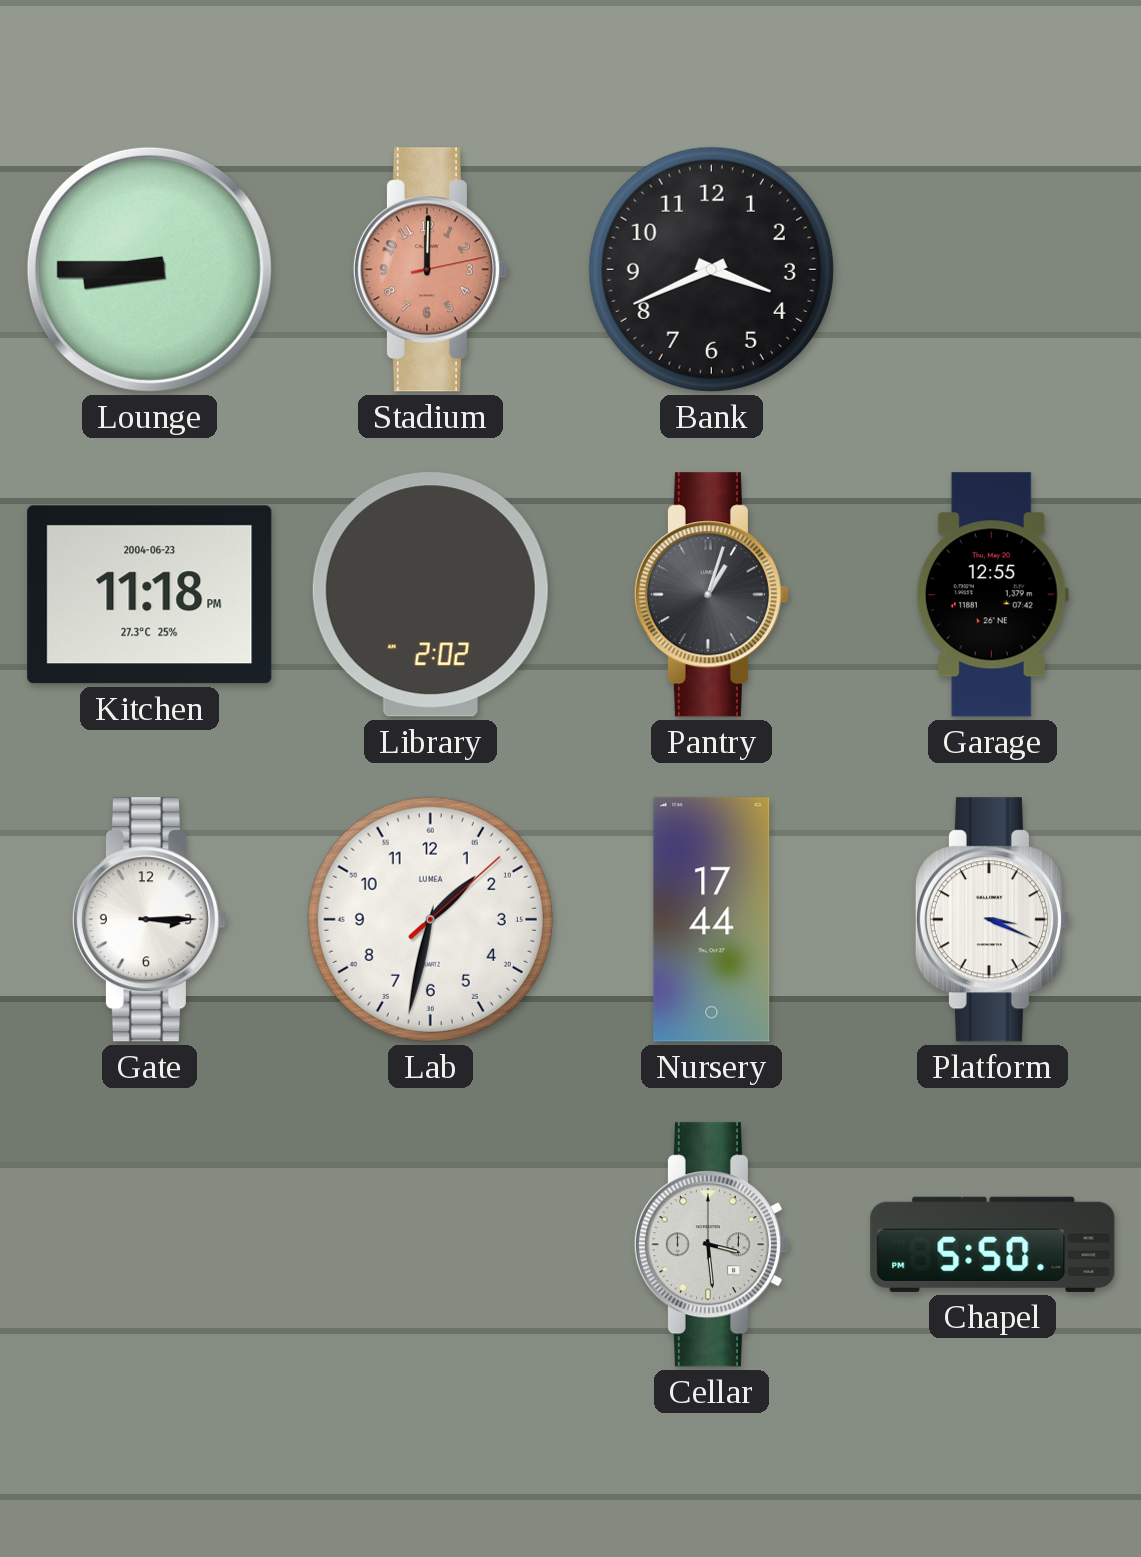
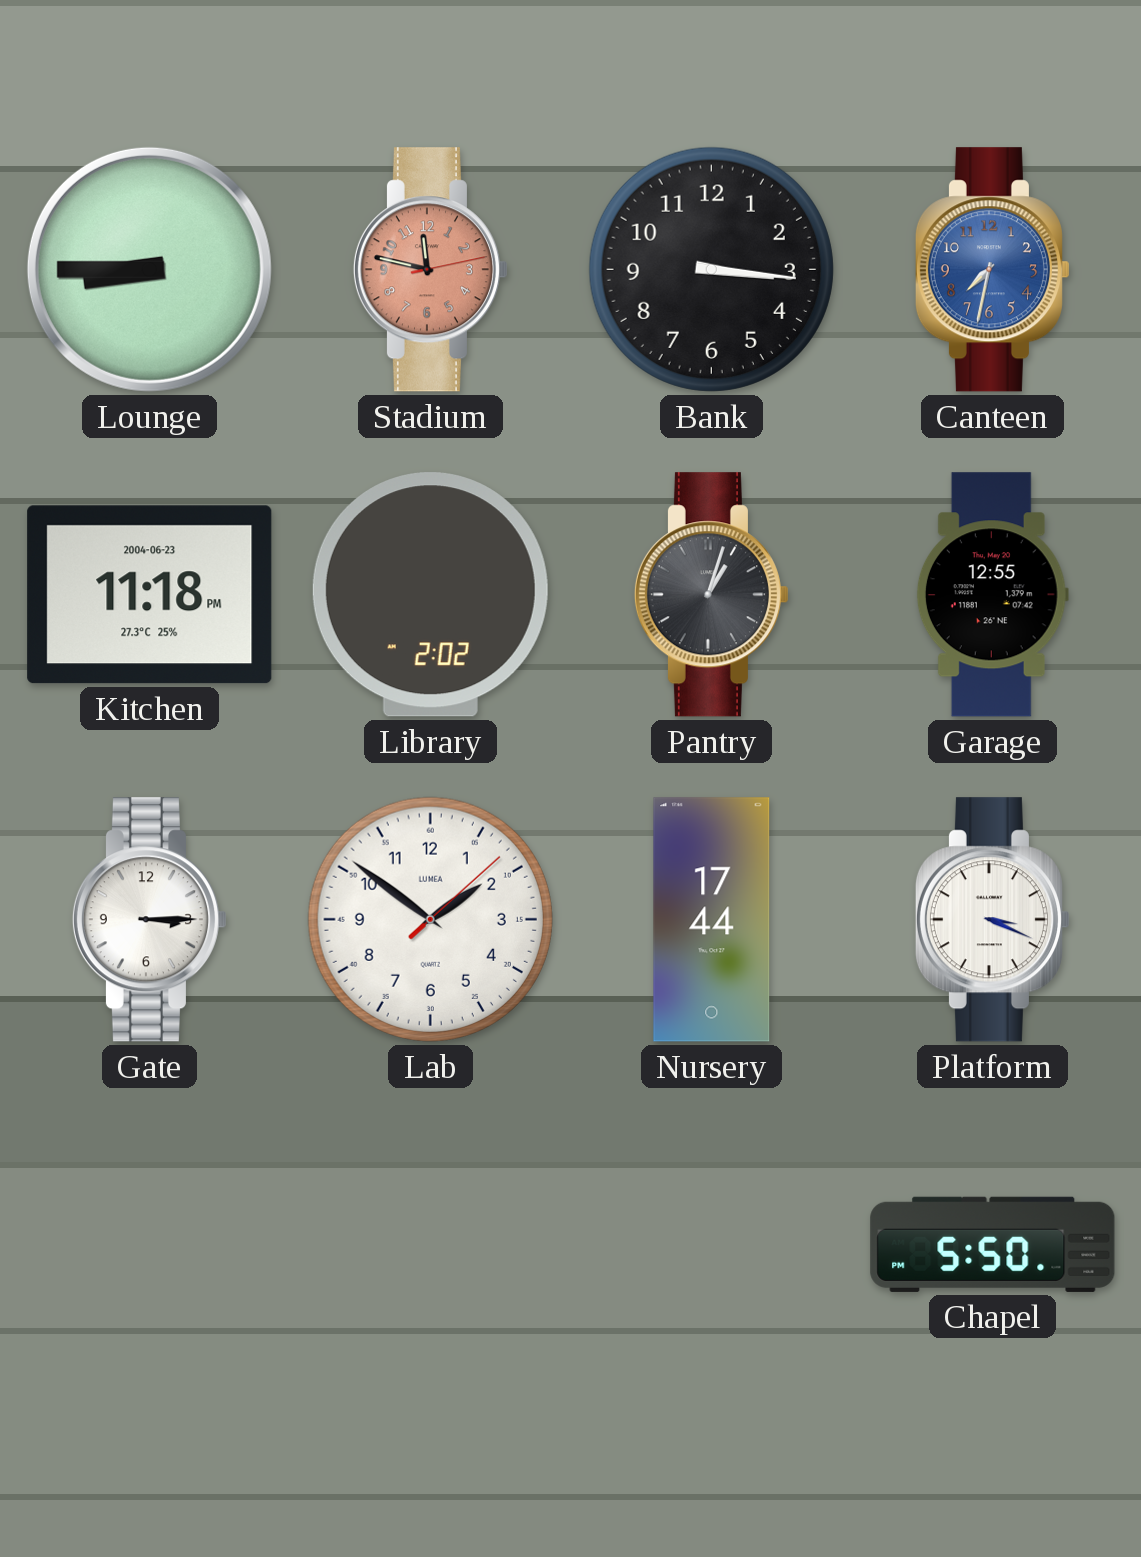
Stadium: 12:00 -> 11:47 (430, 270)
Bank: 3:41 -> 3:16 (711, 269)
Canteen: none -> 7:32 (992, 270)
Lab: 1:32 -> 1:51 (430, 919)
Cellar: 3:29 -> none (711, 1245)
